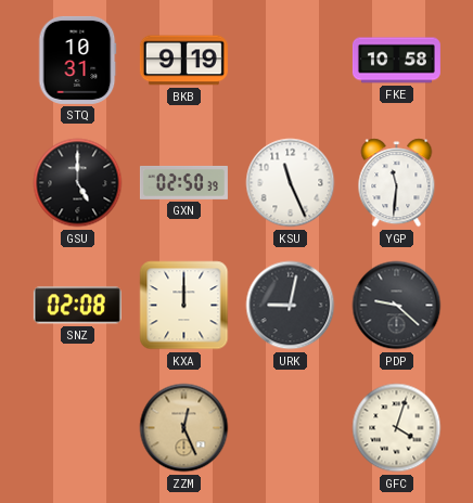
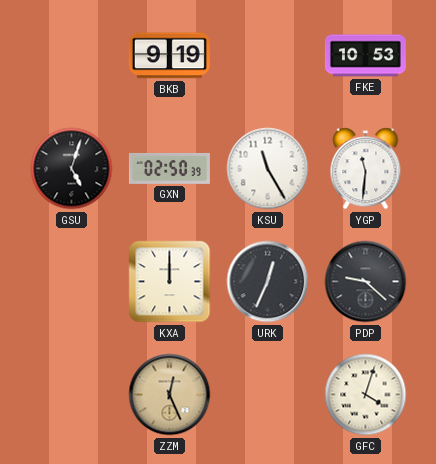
STQ: 10:31 -> none (78, 60)
FKE: 10:58 -> 10:53 (365, 56)
GSU: 5:00 -> 5:03 (72, 169)
KSU: 11:26 -> 11:25 (268, 169)
SNZ: 02:08 -> none (77, 306)
URK: 9:02 -> 12:34 (268, 282)
